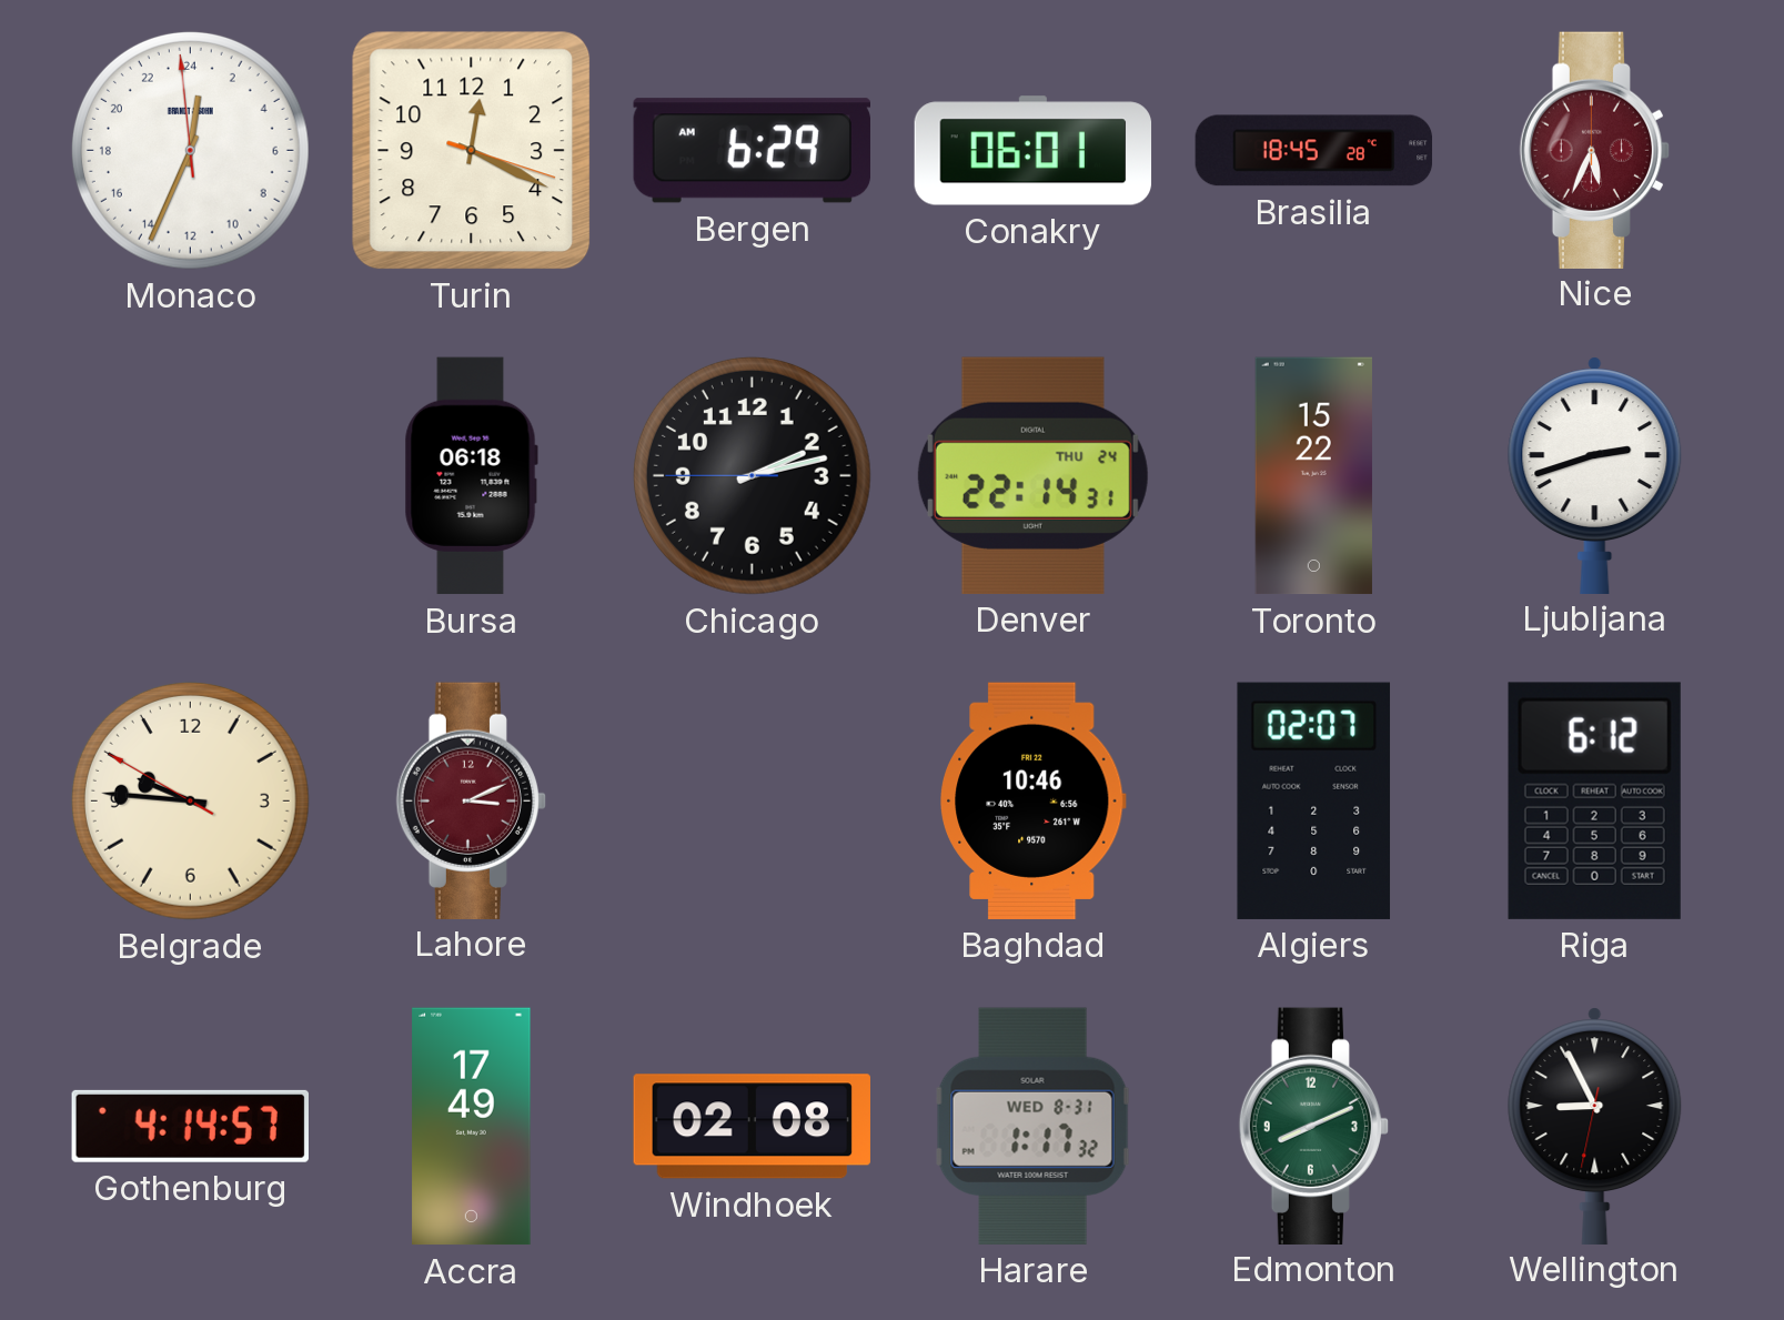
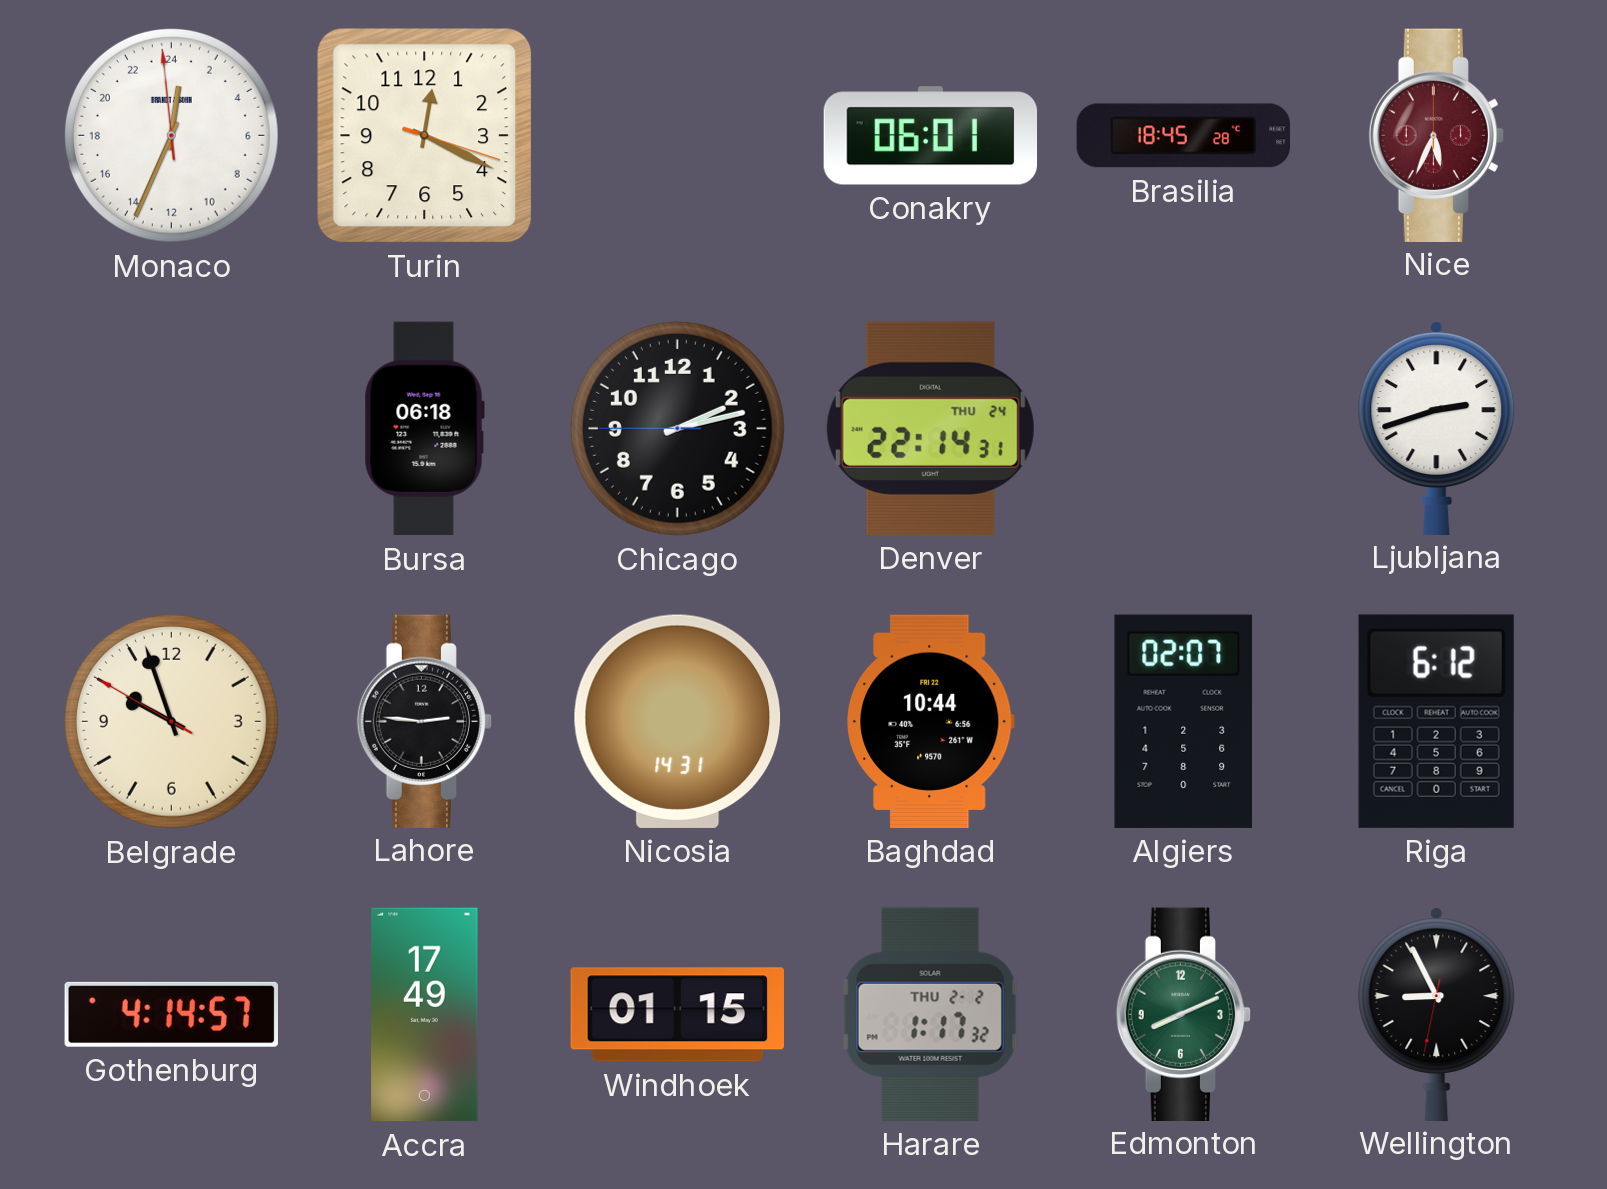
Bergen: 6:29 -> none (752, 151)
Toronto: 15:22 -> none (1313, 476)
Belgrade: 9:45 -> 9:56 (171, 721)
Lahore: 3:11 -> 2:46 (424, 721)
Lahore dial: burgundy -> black (424, 721)
Nicosia: none -> 14:31 (678, 721)
Baghdad: 10:46 -> 10:44 (931, 721)
Windhoek: 02:08 -> 01:15 (677, 1015)
Harare date: WED 8-31 -> THU 2-2 (930, 1014)
